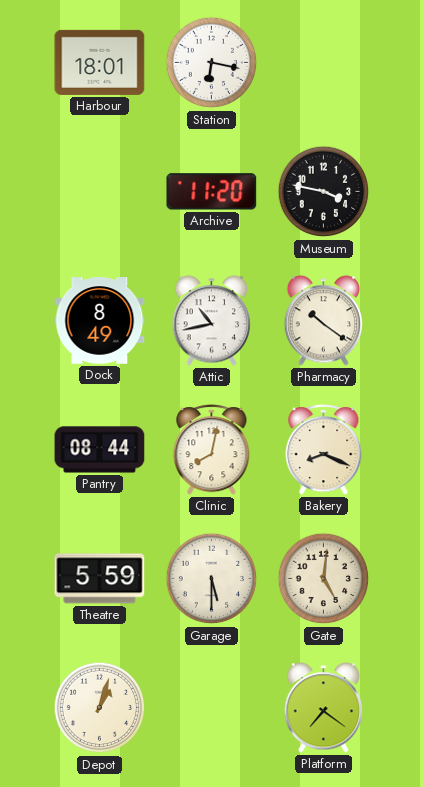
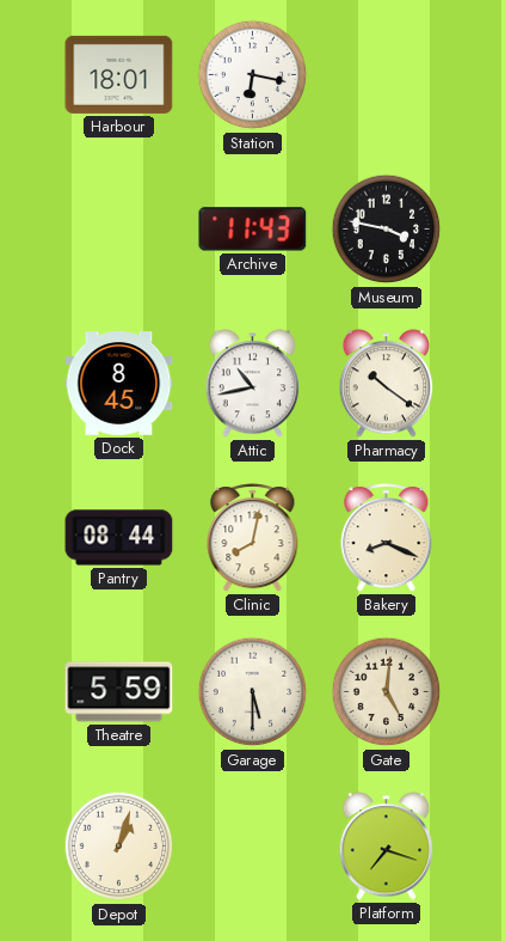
Archive: 11:20 -> 11:43 (253, 230)
Dock: 8:49 -> 8:45 (119, 384)
Platform: 7:21 -> 7:18 (387, 847)
